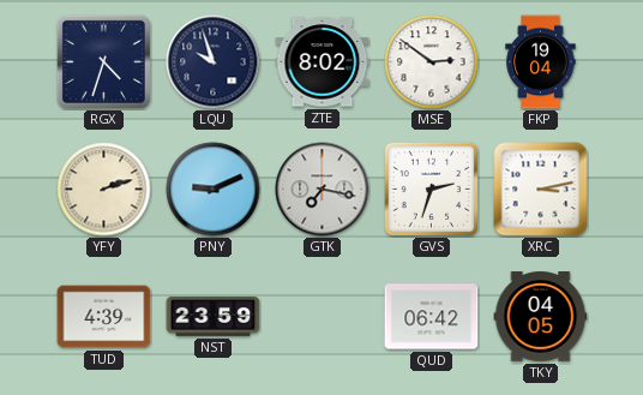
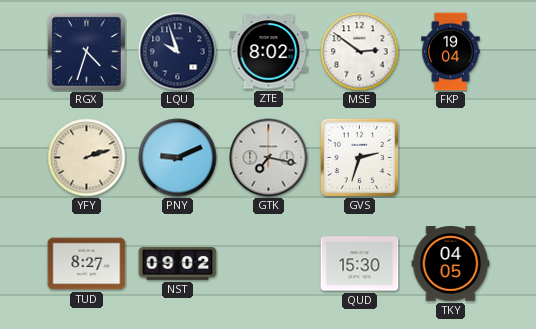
XRC: 3:13 -> none (541, 190)
TUD: 4:39 -> 8:27 (87, 264)
NST: 23:59 -> 09:02 (178, 264)
QUD: 06:42 -> 15:30 (360, 264)
